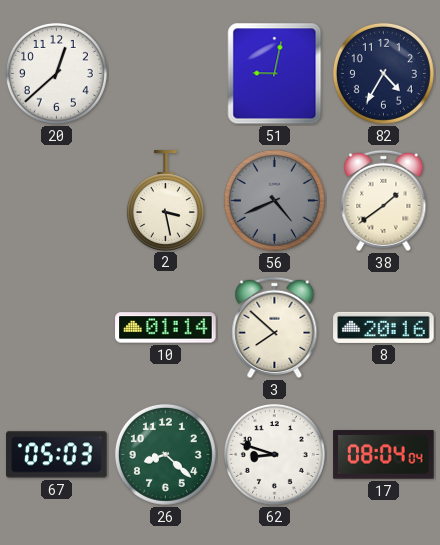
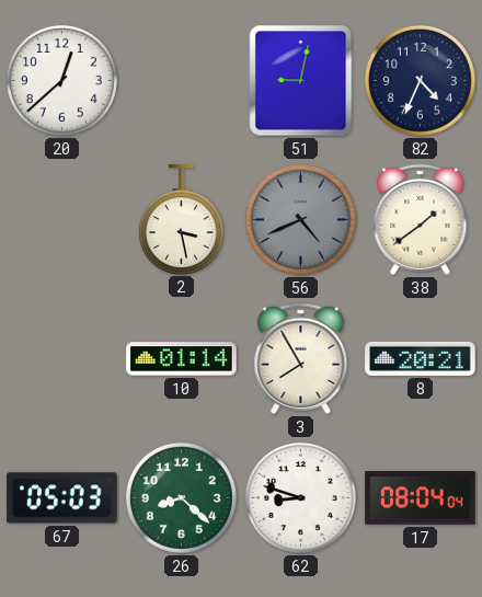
82: 4:35 -> 4:34 (420, 80)
3: 7:52 -> 7:55 (301, 358)
8: 20:16 -> 20:21 (421, 358)
